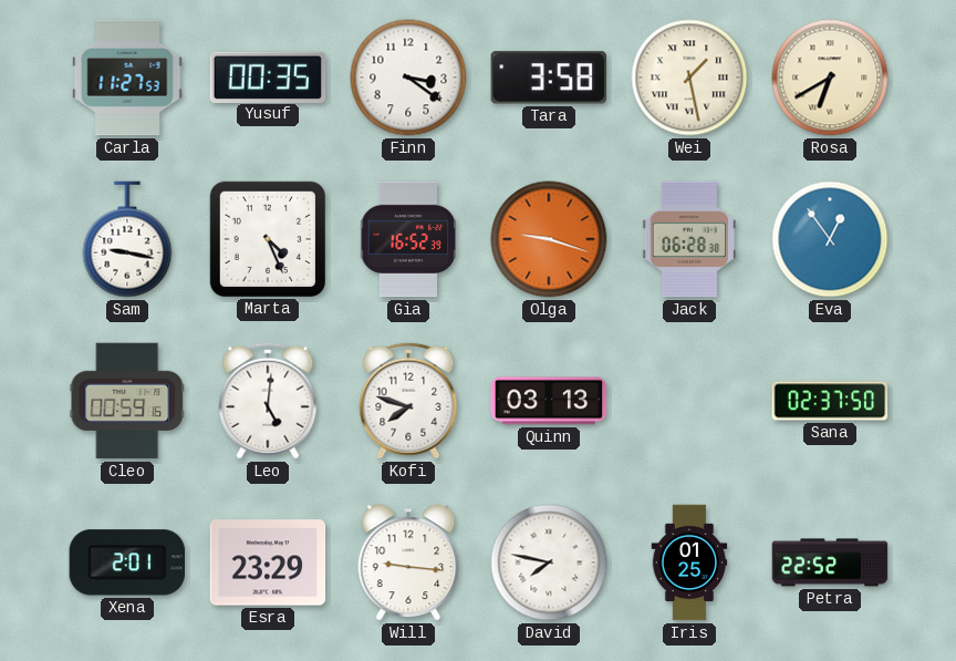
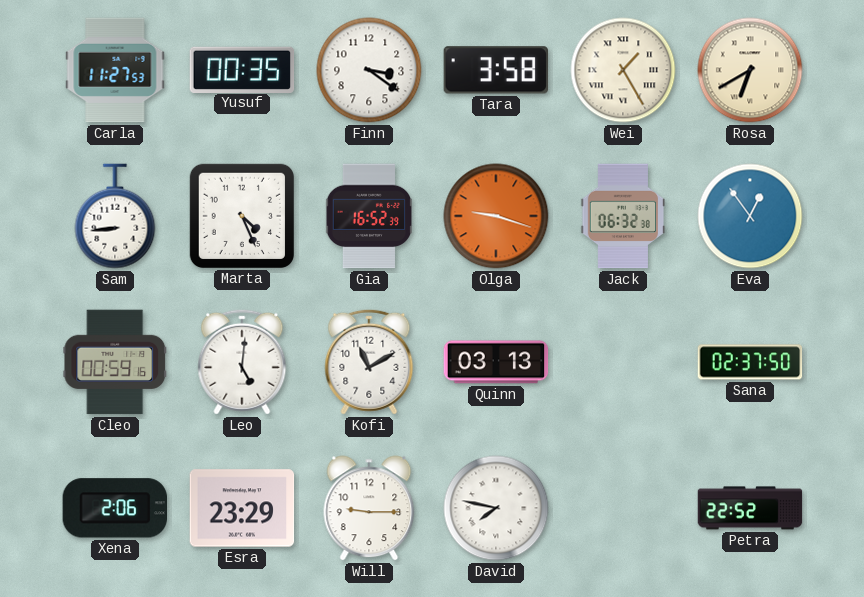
Wei: 1:28 -> 1:25 (623, 70)
Sam: 9:17 -> 8:44 (115, 216)
Jack: 06:28 -> 06:32 (623, 216)
Kofi: 7:48 -> 11:10 (369, 362)
Xena: 2:01 -> 2:06 (114, 508)
Will: 9:16 -> 9:15 (369, 508)
Iris: 01:25 -> none (689, 562)
